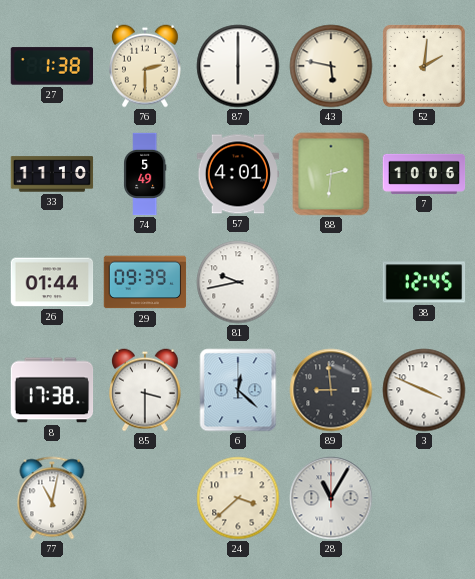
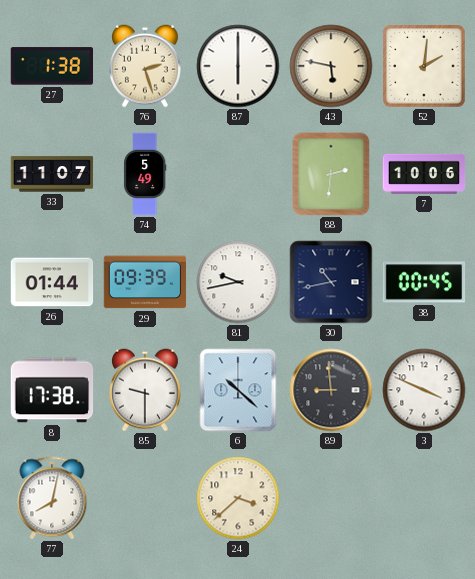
76: 2:30 -> 2:27 (146, 66)
33: 11:10 -> 11:07 (52, 174)
57: 4:01 -> none (238, 174)
30: none -> 10:43 (331, 282)
38: 12:45 -> 00:45 (424, 282)
85: 3:30 -> 9:30 (146, 390)
6: 12:22 -> 10:22 (238, 390)
77: 11:02 -> 8:02 (52, 498)
28: 11:05 -> none (331, 498)
